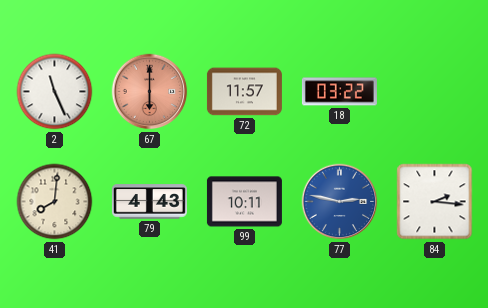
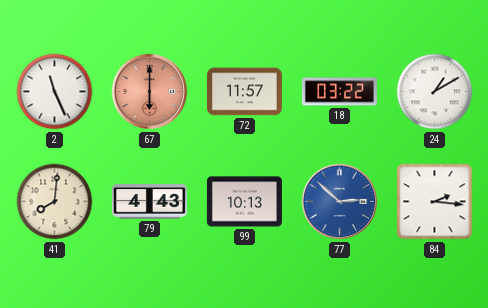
24: none -> 1:10 (435, 92)
99: 10:11 -> 10:13 (244, 202)
77: 2:47 -> 2:52 (340, 202)
